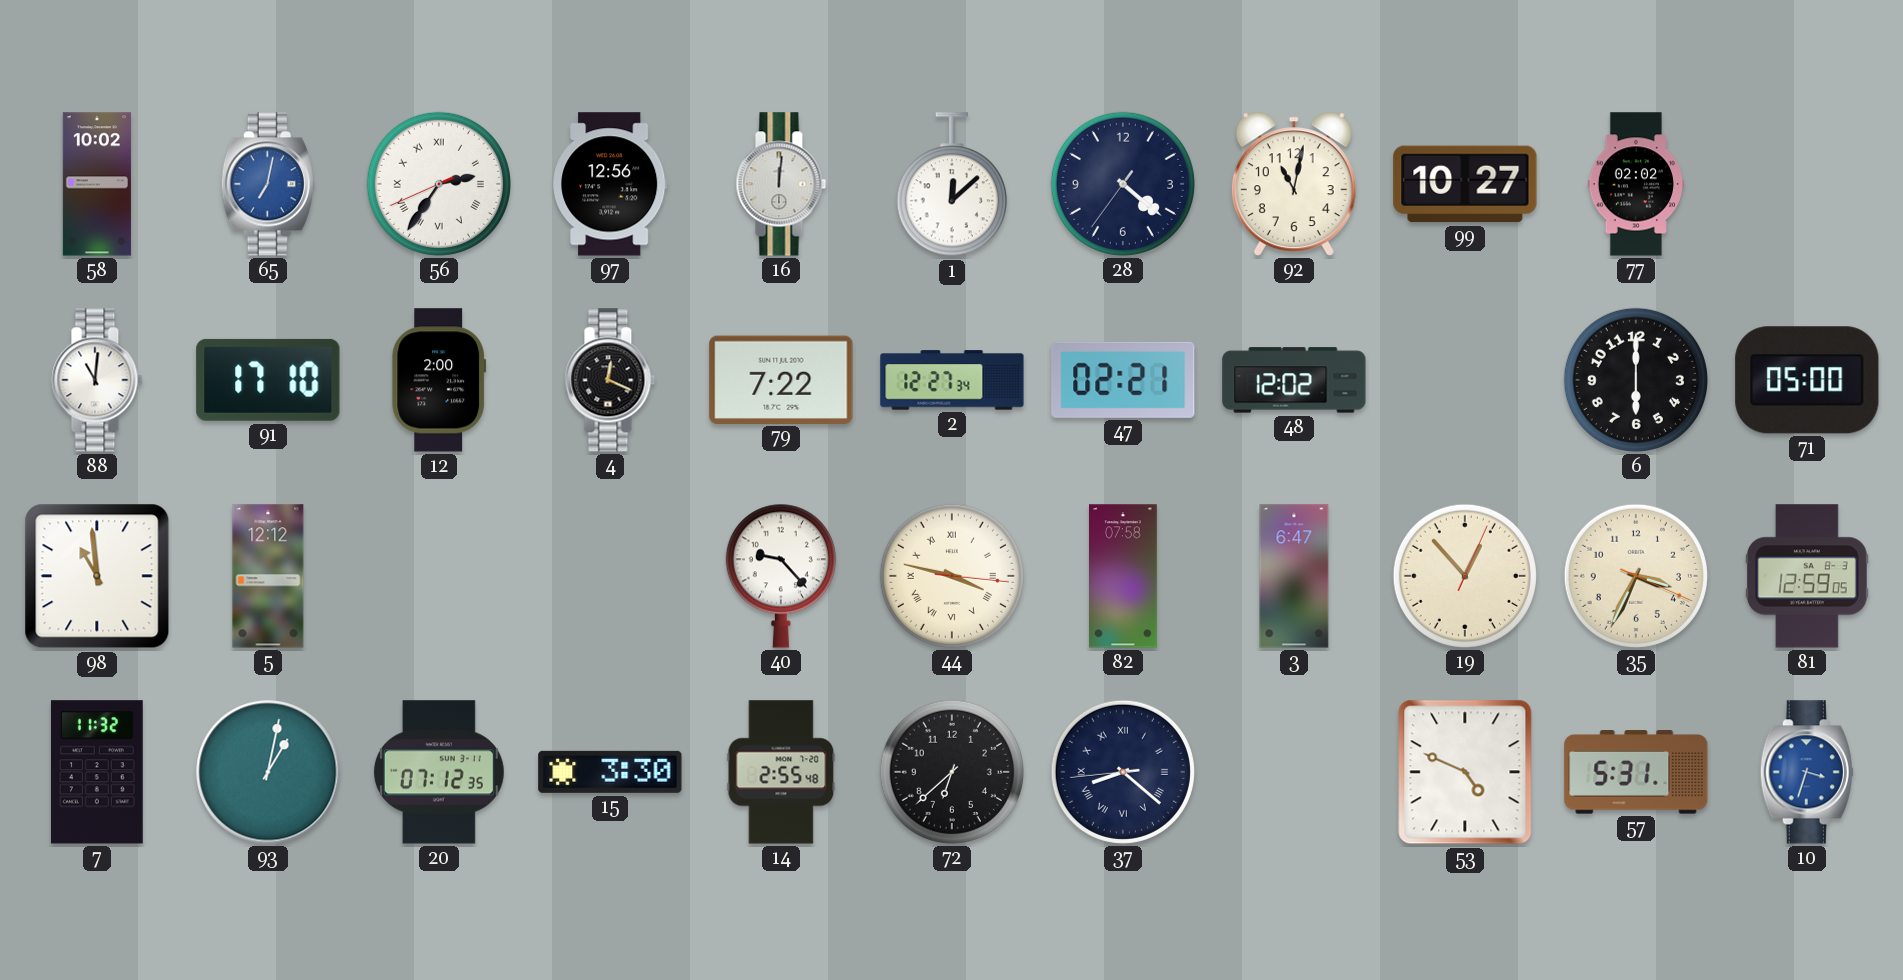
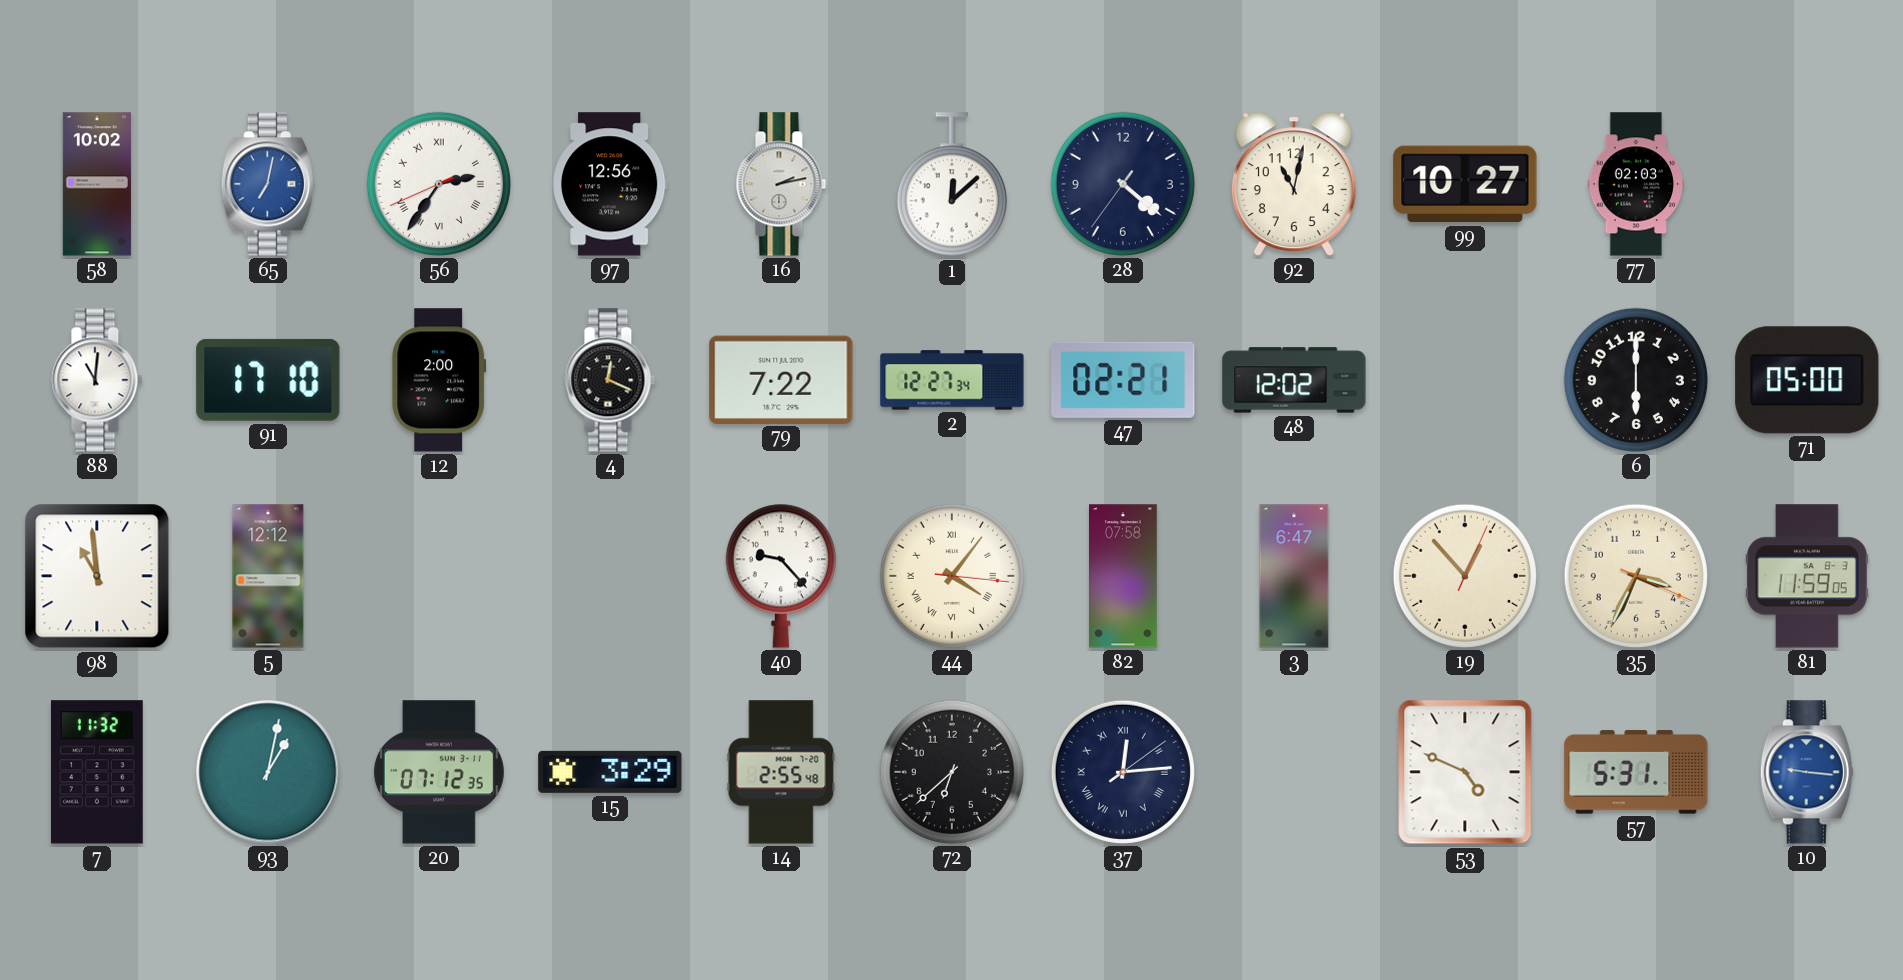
16: 12:01 -> 2:13 (781, 184)
77: 02:02 -> 02:03 (1635, 184)
44: 3:47 -> 4:06 (952, 576)
81: 12:59 -> 11:59 (1808, 576)
15: 3:30 -> 3:29 (610, 772)
37: 8:21 -> 12:14 (1123, 772)
10: 3:33 -> 9:16 (1807, 772)
